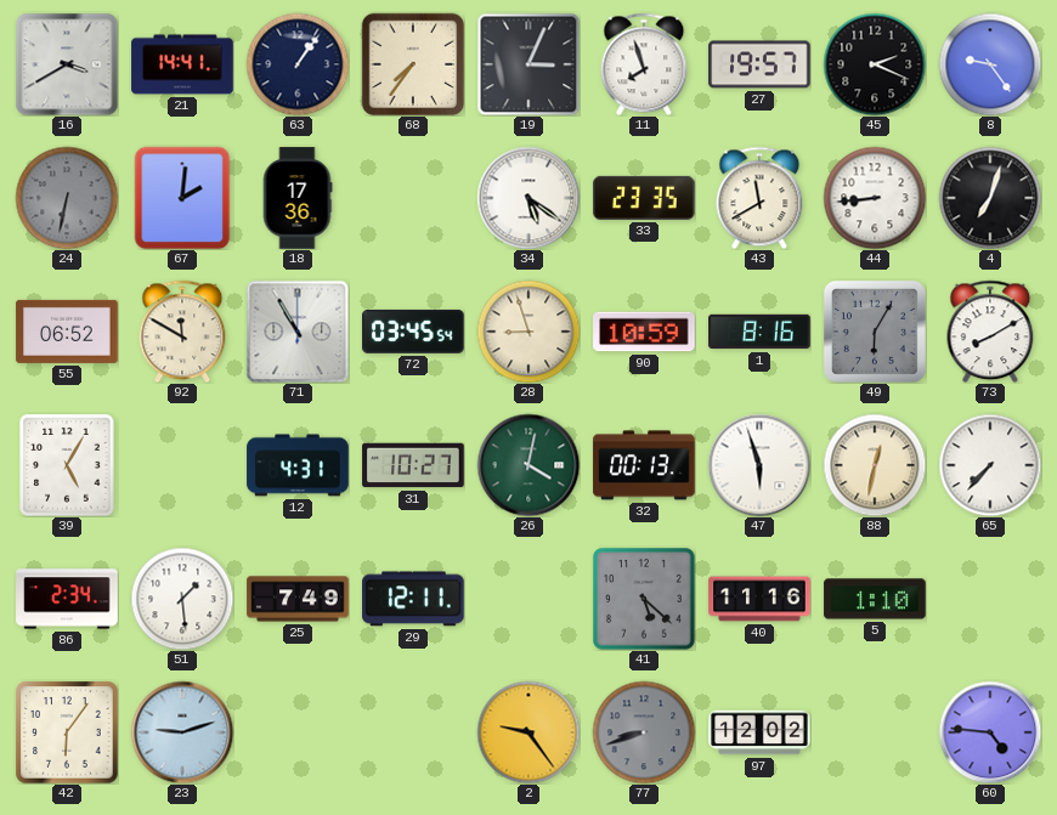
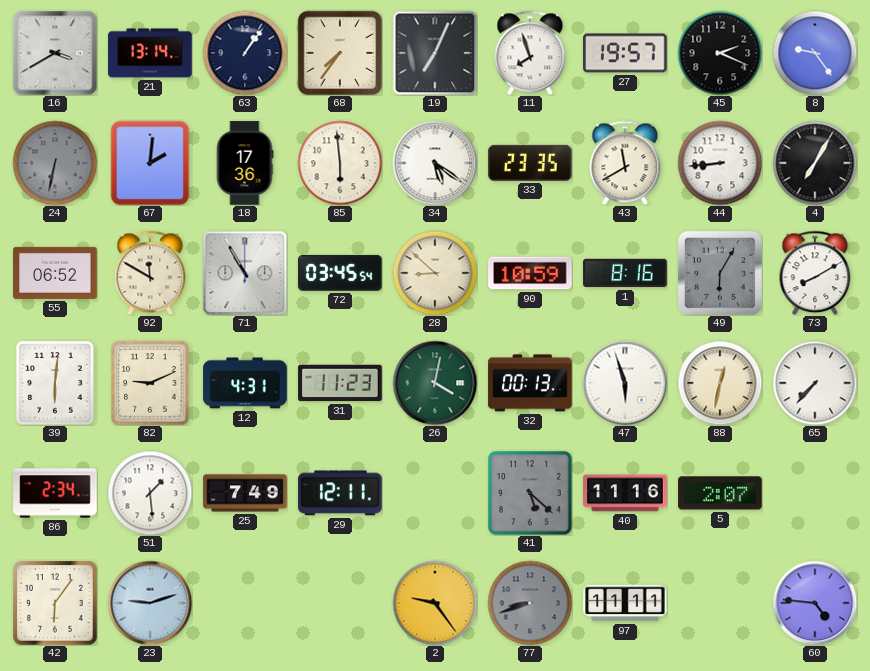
21: 14:41 -> 13:14 (150, 53)
19: 3:04 -> 7:04 (435, 53)
85: none -> 5:59 (340, 163)
4: 7:03 -> 7:05 (815, 163)
28: 8:57 -> 8:52 (435, 273)
39: 5:05 -> 6:01 (55, 383)
82: none -> 9:11 (150, 383)
31: 10:27 -> 11:23 (340, 383)
5: 1:10 -> 2:07 (720, 493)
97: 12:02 -> 11:11 (625, 603)
